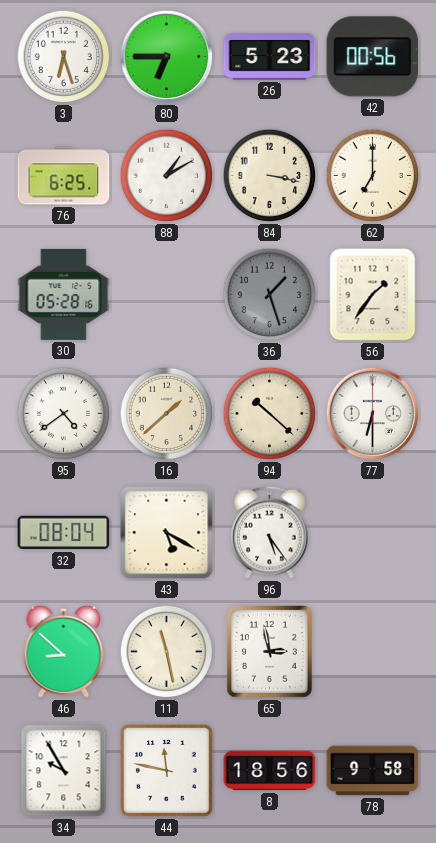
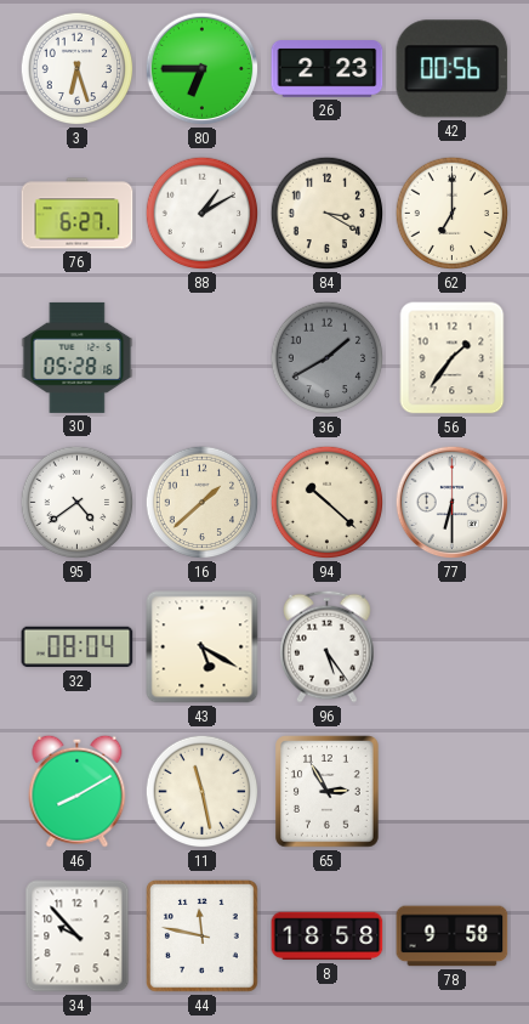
26: 5:23 -> 2:23 (328, 69)
76: 6:25 -> 6:27 (78, 214)
84: 3:17 -> 3:20 (328, 214)
36: 1:27 -> 1:40 (328, 358)
46: 8:52 -> 8:10 (78, 791)
65: 2:58 -> 2:55 (328, 792)
34: 9:55 -> 9:53 (78, 937)
8: 18:56 -> 18:58 (328, 937)
